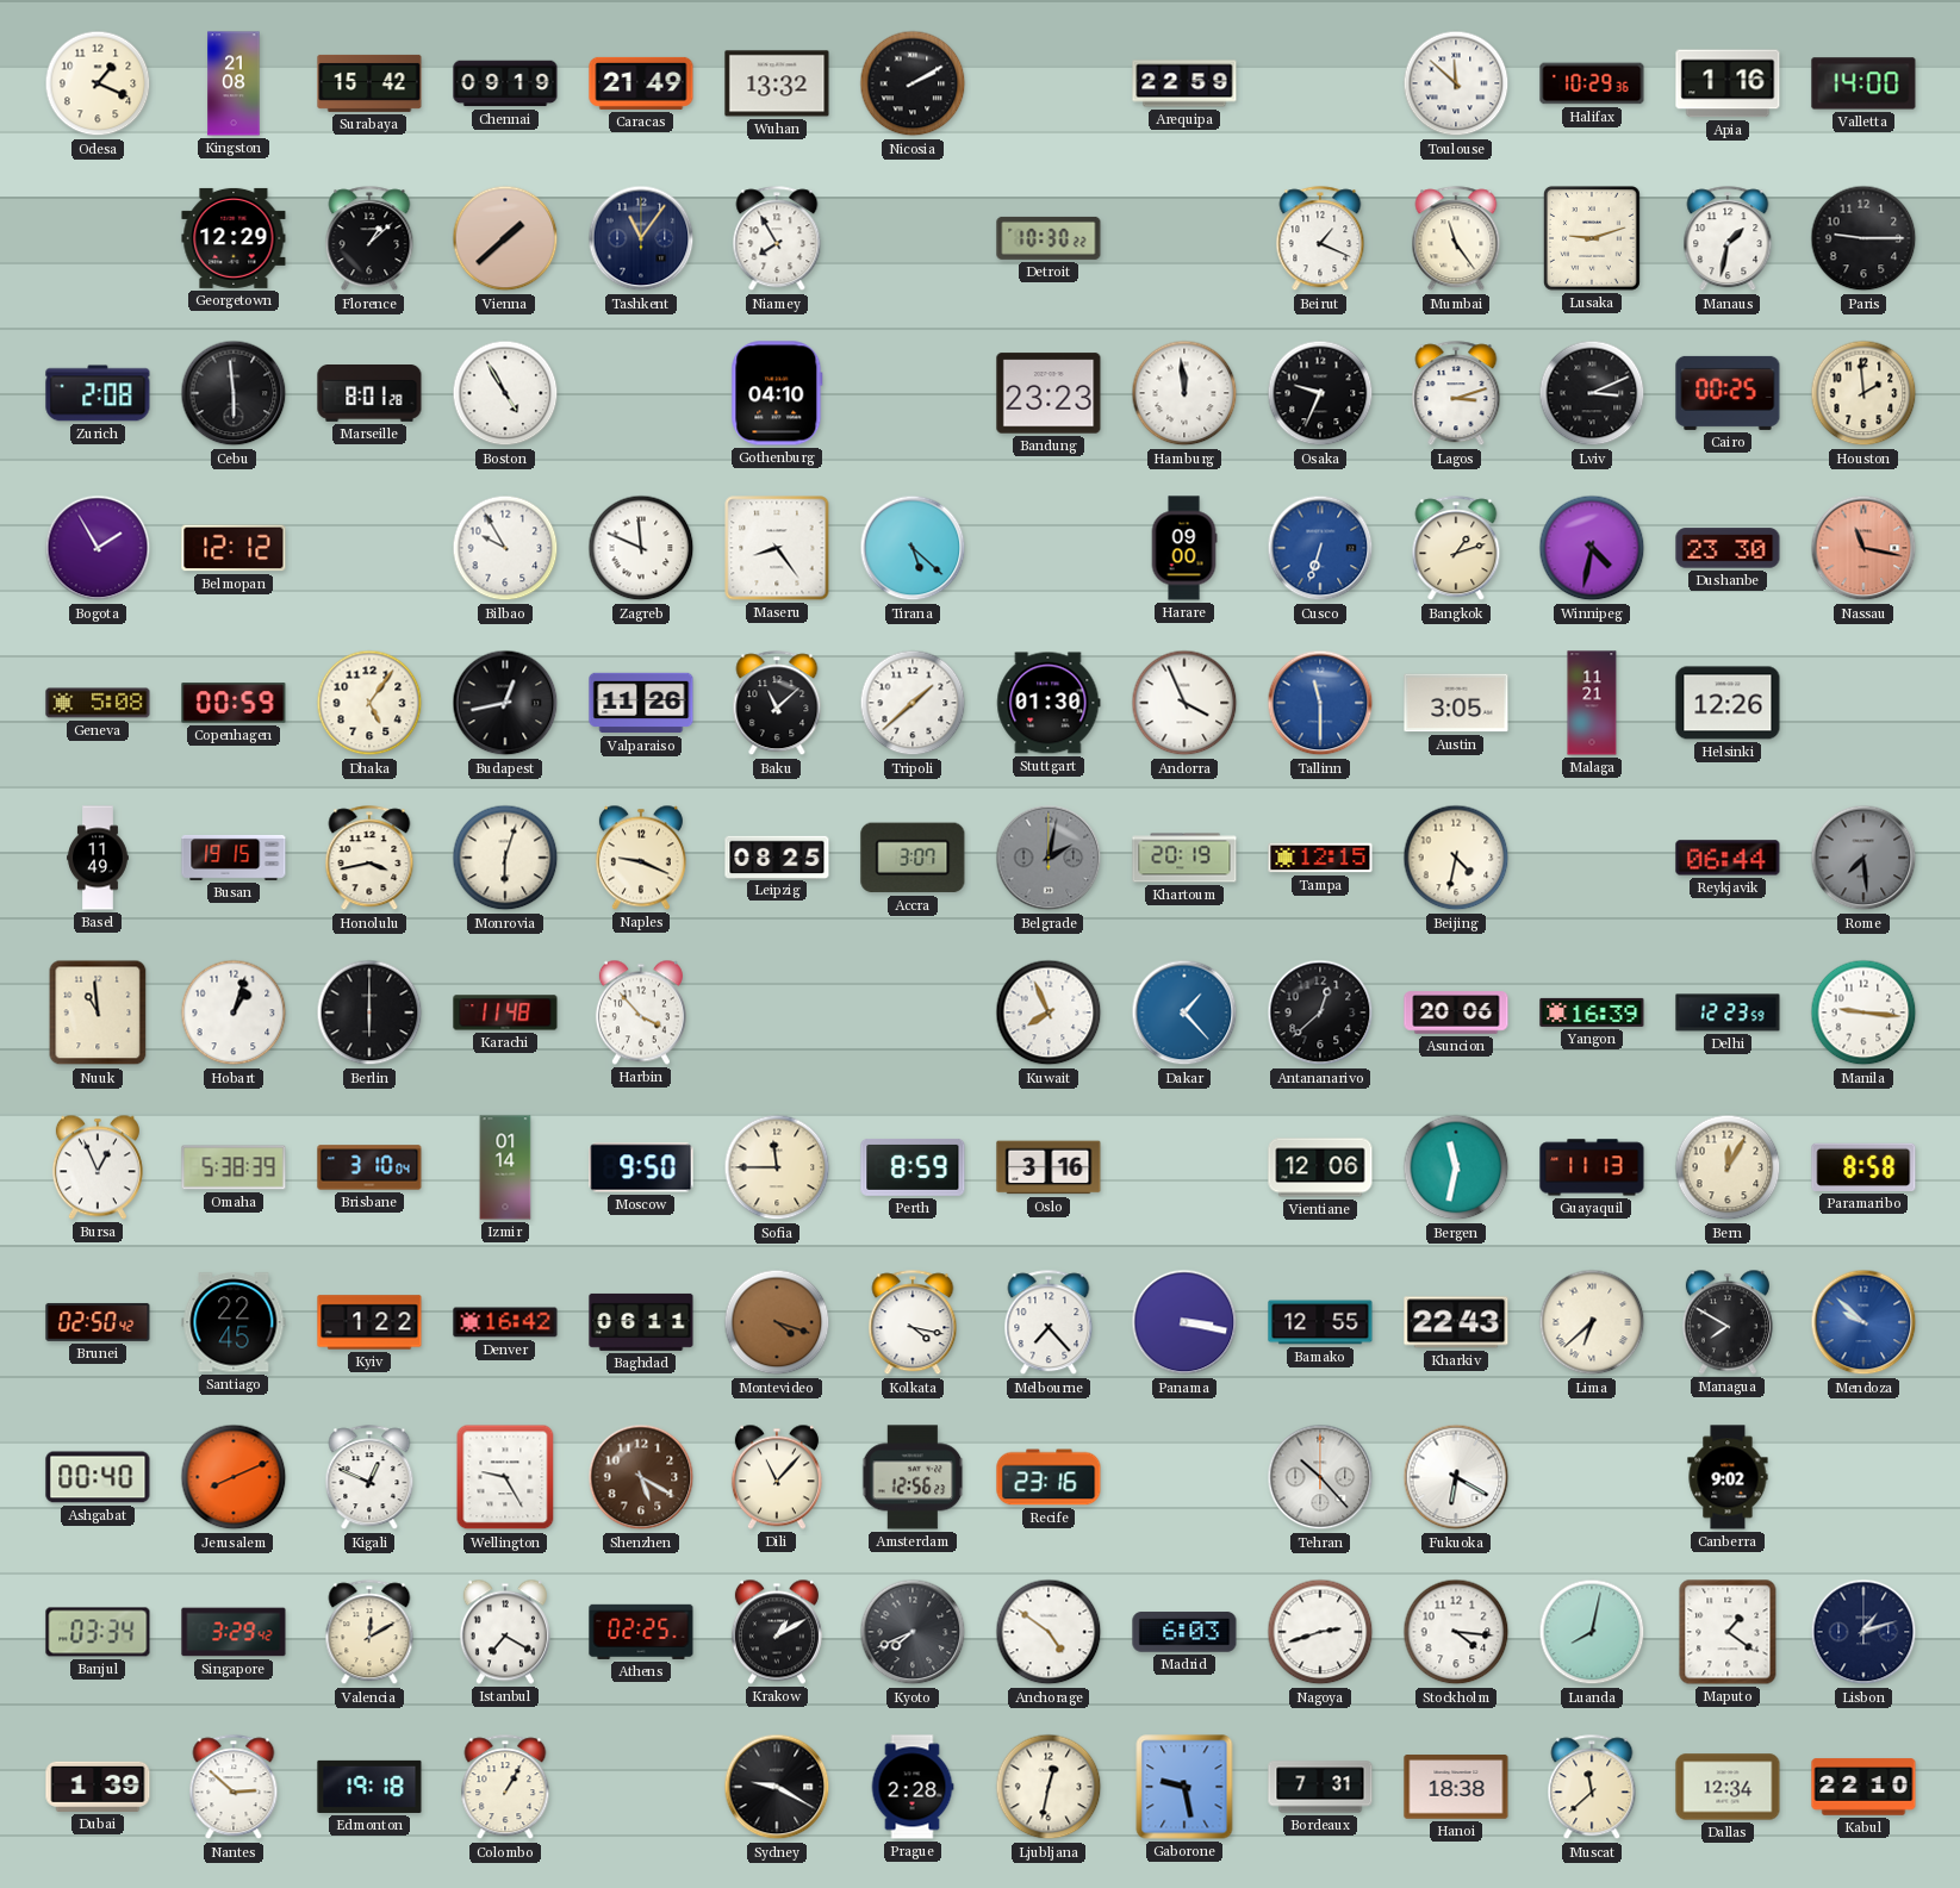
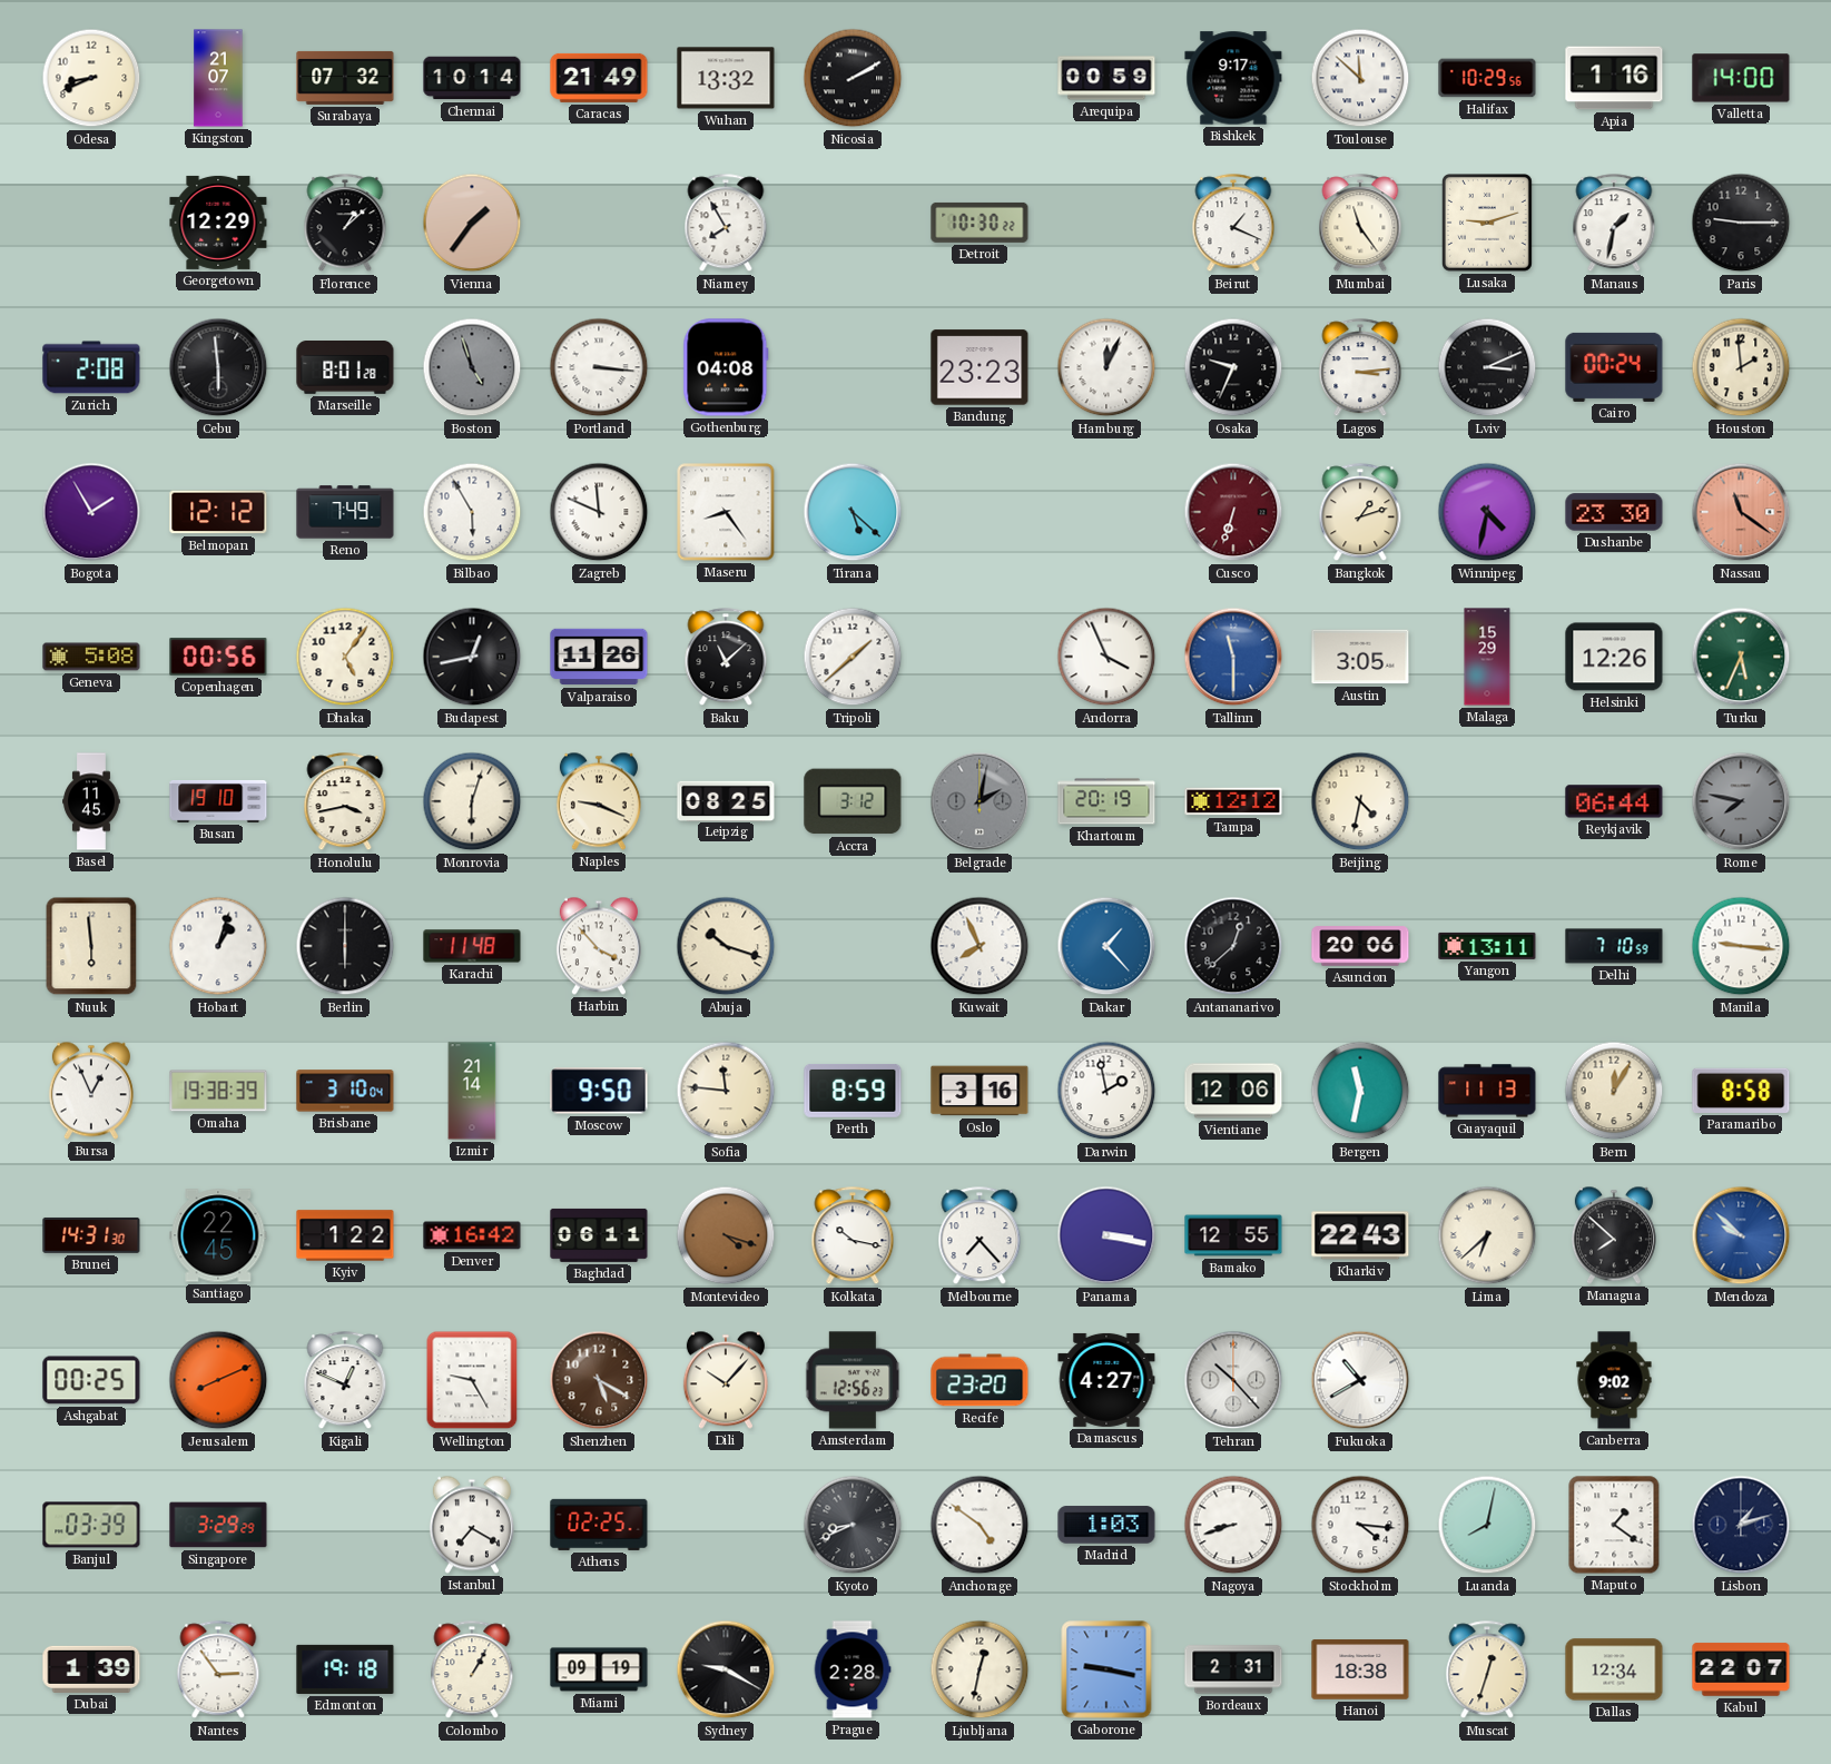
Odesa: 1:19 -> 8:41 (91, 78)
Kingston: 21:08 -> 21:07 (218, 78)
Surabaya: 15:42 -> 07:32 (345, 78)
Chennai: 09:19 -> 10:14 (472, 78)
Arequipa: 22:59 -> 00:59 (1106, 78)
Bishkek: none -> 9:17 (1233, 78)
Halifax: 10:29:36 -> 10:29:56 (1487, 78)
Vienna: 1:38 -> 1:36 (472, 223)
Tashkent: 11:06 -> none (641, 238)
Boston: 4:55 -> 4:57 (472, 367)
Boston dial: white -> grey (472, 367)
Portland: none -> 3:16 (599, 367)
Gothenburg: 04:10 -> 04:08 (726, 367)
Hamburg: 11:59 -> 12:04 (1106, 367)
Lagos: 3:12 -> 3:14 (1360, 368)
Cairo: 00:25 -> 00:24 (1614, 367)
Reno: none -> 7:49 (345, 512)
Bilbao: 9:55 -> 5:55 (472, 512)
Harare: 09:00 -> none (1184, 548)
Cusco dial: blue -> burgundy (1233, 512)
Nassau: 11:17 -> 11:21 (1741, 512)
Copenhagen: 00:59 -> 00:56 (218, 657)
Stuttgart: 01:30 -> none (1049, 703)
Malaga: 11:21 -> 15:29 (1487, 657)
Turku: none -> 5:34 (1741, 657)
Basel: 11:49 -> 11:45 (91, 801)
Busan: 19:15 -> 19:10 (218, 801)
Accra: 3:07 -> 3:12 (853, 801)
Tampa: 12:15 -> 12:12 (1233, 801)
Rome: 7:29 -> 7:47 (1741, 801)
Nuuk: 10:59 -> 5:59 (91, 946)
Abuja: none -> 10:18 (726, 946)
Yangon: 16:39 -> 13:11 (1487, 946)
Delhi: 12:23 -> 7:10 (1614, 946)
Omaha: 5:38 -> 19:38 (218, 1091)
Izmir: 01:14 -> 21:14 (472, 1091)
Sofia: 11:45 -> 11:46 (726, 1091)
Darwin: none -> 1:58 (1106, 1091)
Brunei: 02:50 -> 14:31 (91, 1235)
Kolkata: 4:17 -> 10:17 (853, 1236)
Managua: 7:50 -> 7:52 (1614, 1235)
Ashgabat: 00:40 -> 00:25 (91, 1380)
Dili: 11:07 -> 10:07 (726, 1380)
Recife: 23:16 -> 23:20 (980, 1380)
Damascus: none -> 4:27 (1106, 1380)
Fukuoka: 6:20 -> 10:40 (1360, 1380)
Banjul: 03:34 -> 03:39 (91, 1525)
Singapore: 3:29:42 -> 3:29:29 (218, 1525)
Valencia: 12:10 -> none (369, 1633)
Krakow: 1:10 -> none (777, 1632)
Kyoto: 7:41 -> 8:41 (853, 1525)
Madrid: 6:03 -> 1:03 (1106, 1525)
Nagoya: 2:42 -> 8:42 (1233, 1525)
Nantes: 2:52 -> 2:54 (218, 1671)
Miami: none -> 09:19 (599, 1669)
Gaborone: 9:28 -> 9:17 (1106, 1669)
Bordeaux: 7:31 -> 2:31 (1233, 1669)
Muscat: 11:38 -> 12:33 (1487, 1671)
Kabul: 22:10 -> 22:07 (1741, 1669)
